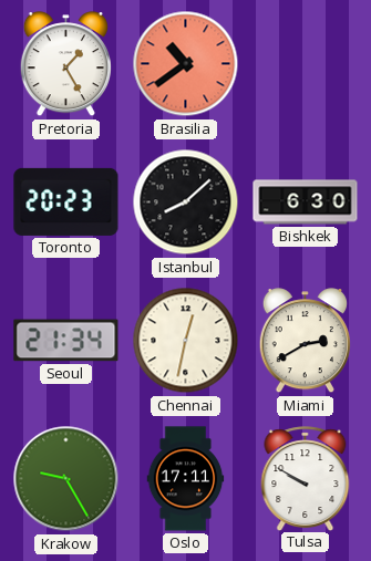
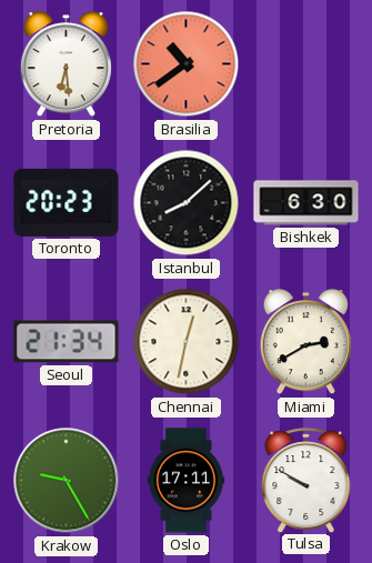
Pretoria: 1:25 -> 6:29 (66, 64)
